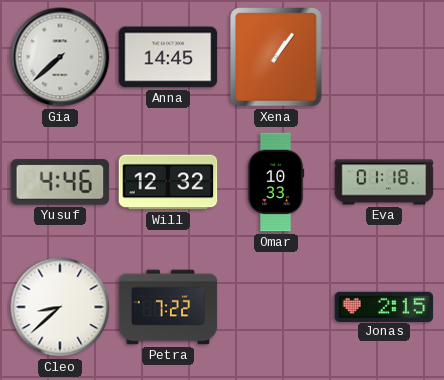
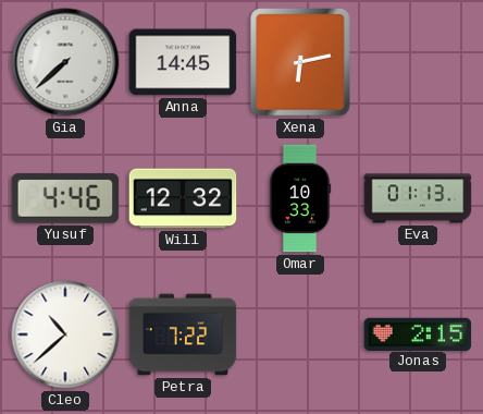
Xena: 1:06 -> 6:13 (300, 62)
Eva: 01:18 -> 01:13 (418, 198)
Cleo: 8:38 -> 10:38 (65, 334)
